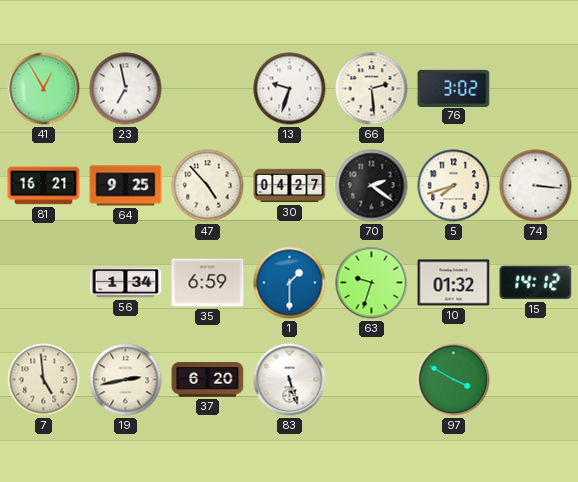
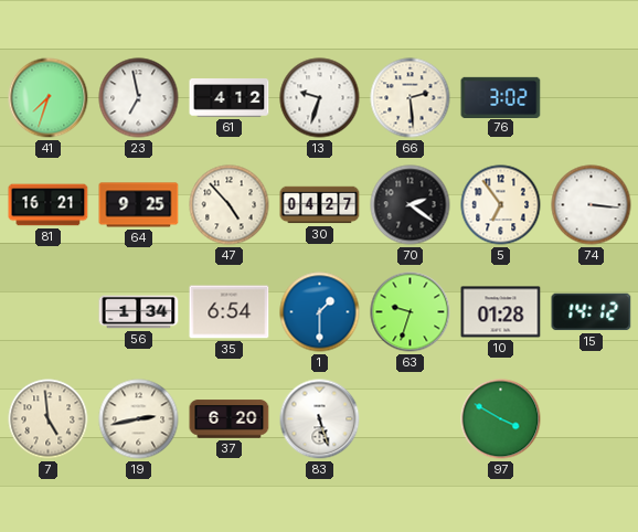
41: 12:55 -> 7:33 (49, 98)
61: none -> 4:12 (230, 98)
5: 7:42 -> 6:54 (501, 205)
35: 6:59 -> 6:54 (230, 312)
10: 01:32 -> 01:28 (501, 312)
